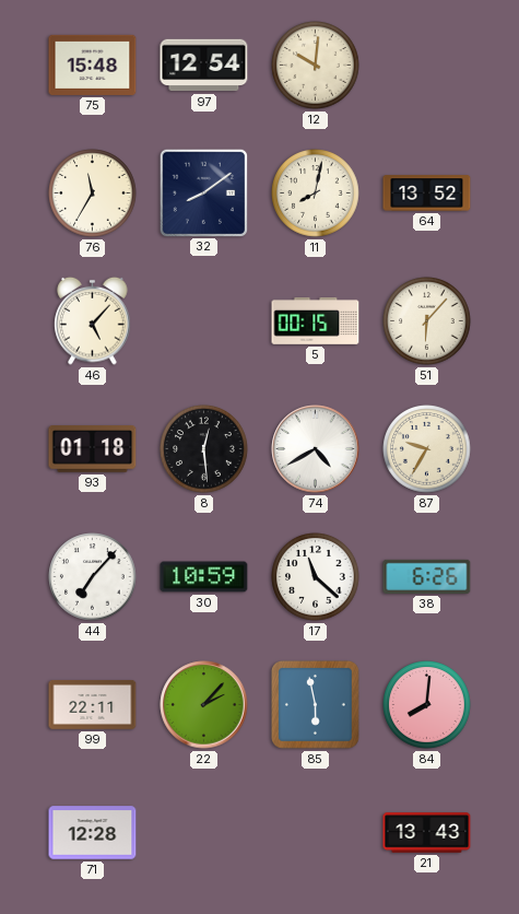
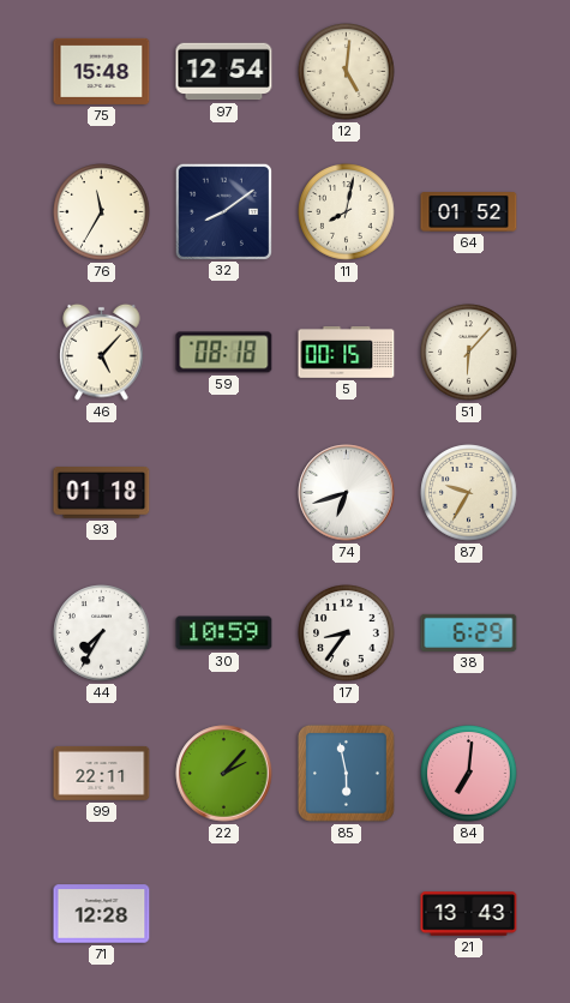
12: 10:01 -> 5:01 (347, 72)
64: 13:52 -> 01:52 (469, 212)
59: none -> 08:18 (224, 353)
8: 12:29 -> none (204, 449)
74: 4:40 -> 6:42 (347, 493)
44: 7:07 -> 7:35 (102, 633)
17: 11:22 -> 8:36 (347, 633)
38: 6:26 -> 6:29 (469, 632)
84: 8:01 -> 7:01 (469, 774)
